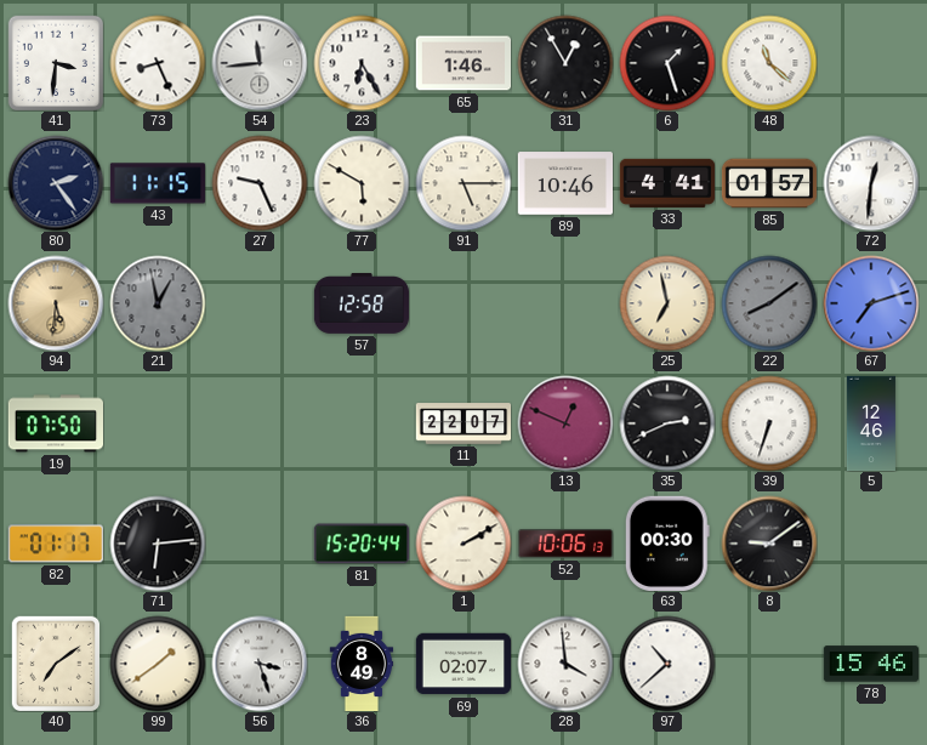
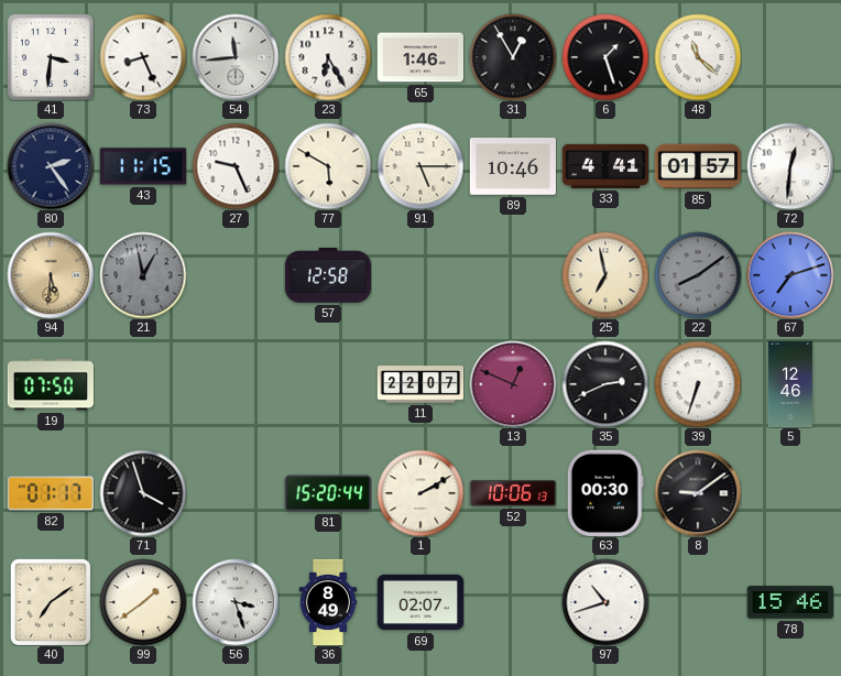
71: 6:14 -> 3:57 (143, 493)
28: 3:59 -> none (565, 664)
97: 10:38 -> 10:42 (605, 602)
